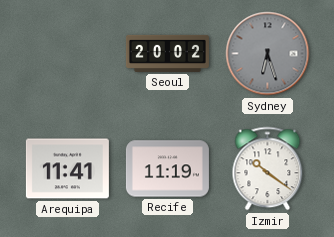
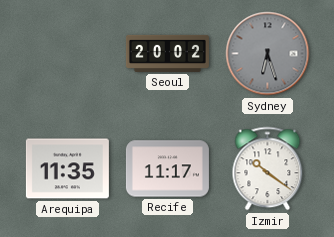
Arequipa: 11:41 -> 11:35 (67, 169)
Recife: 11:19 -> 11:17 (167, 169)
